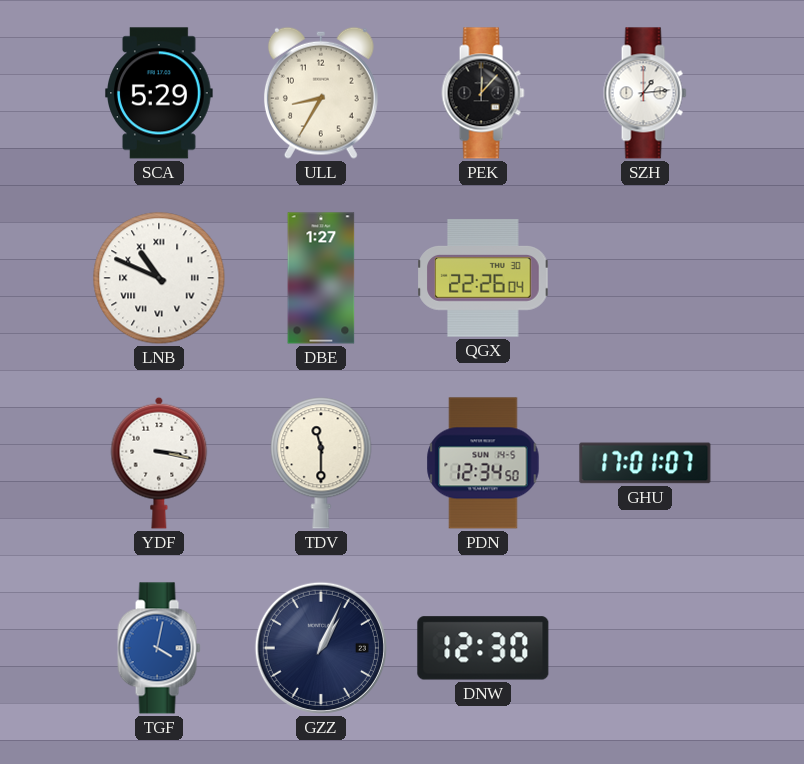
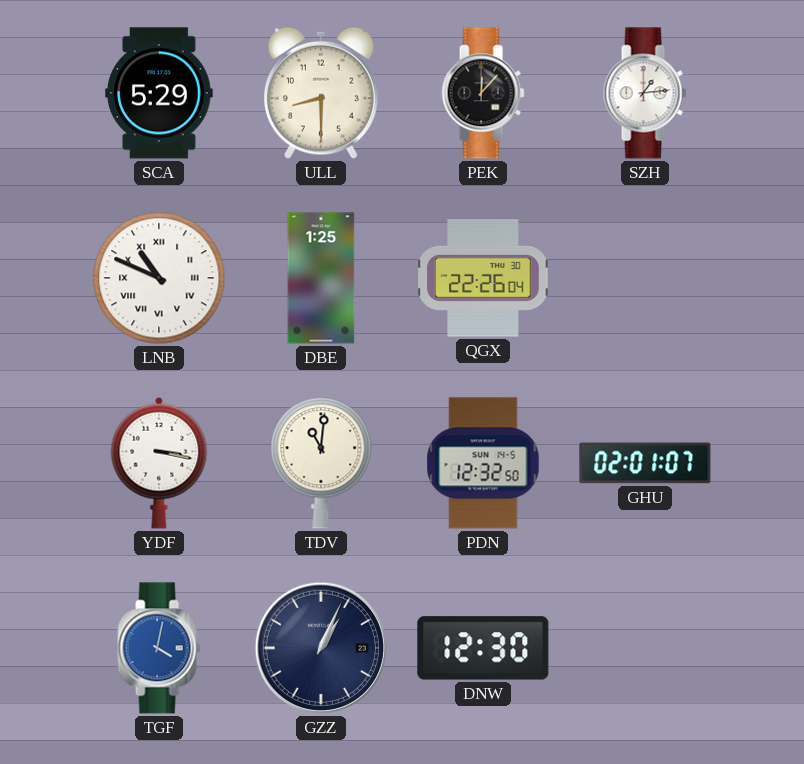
ULL: 8:35 -> 8:30 (321, 93)
DBE: 1:27 -> 1:25 (321, 278)
TDV: 11:30 -> 11:01 (321, 463)
PDN: 12:34 -> 12:32 (483, 463)
GHU: 17:01 -> 02:01 (645, 463)
